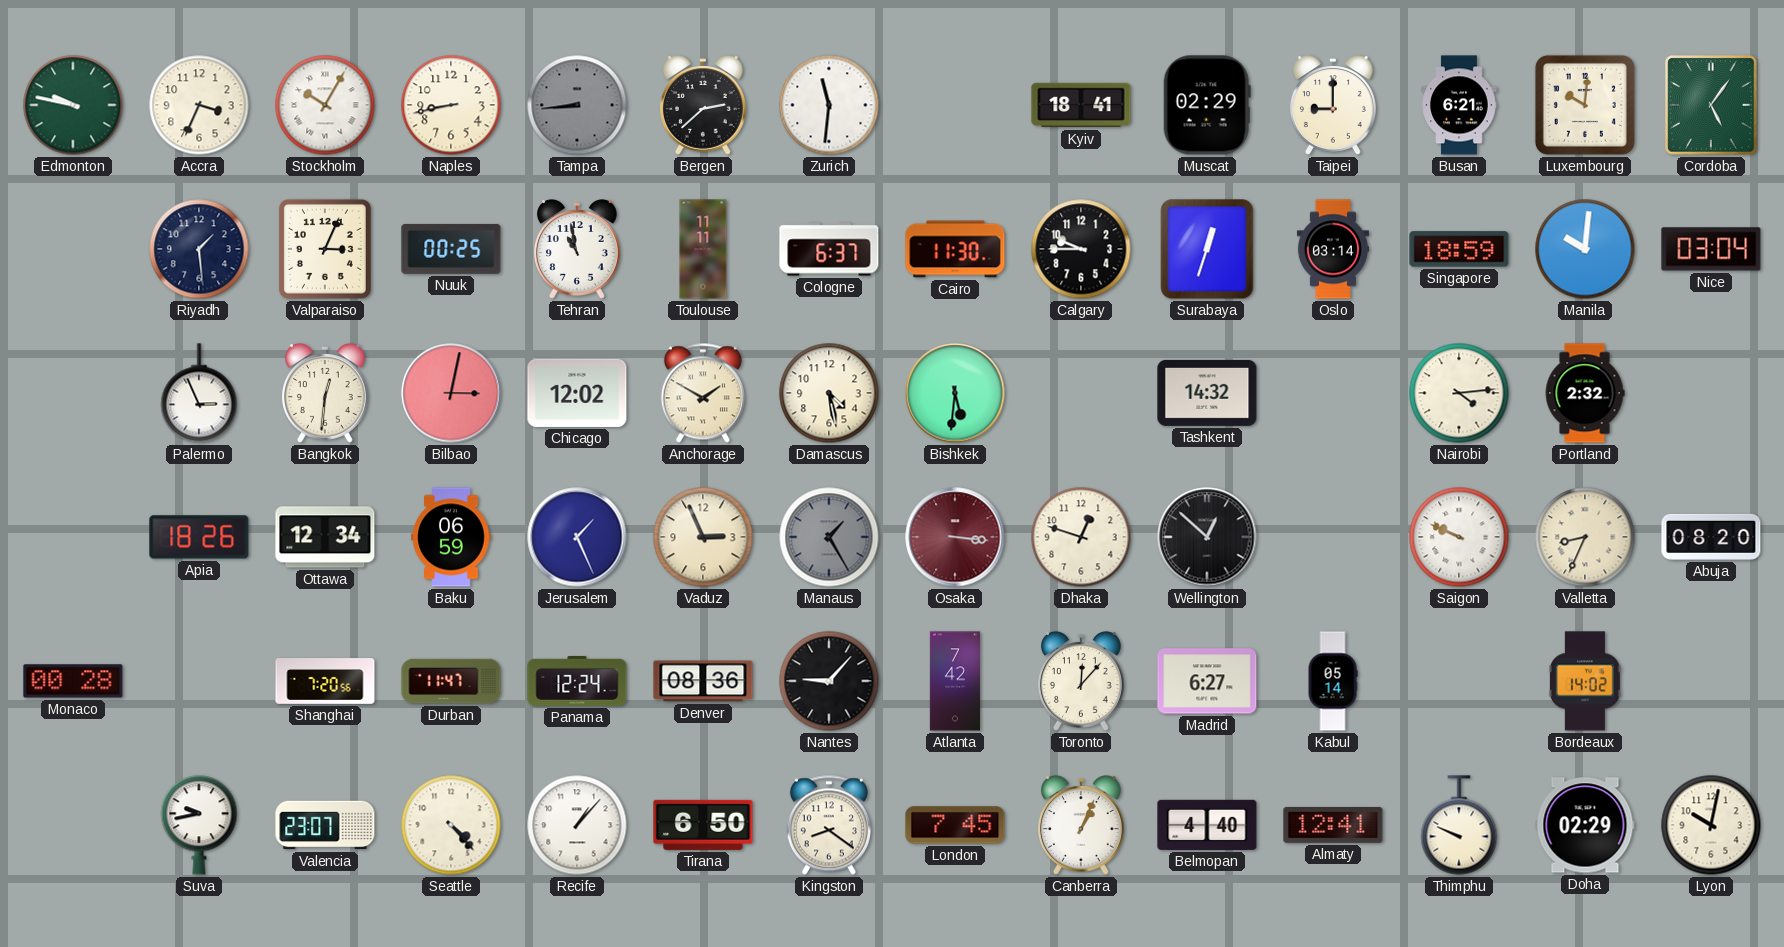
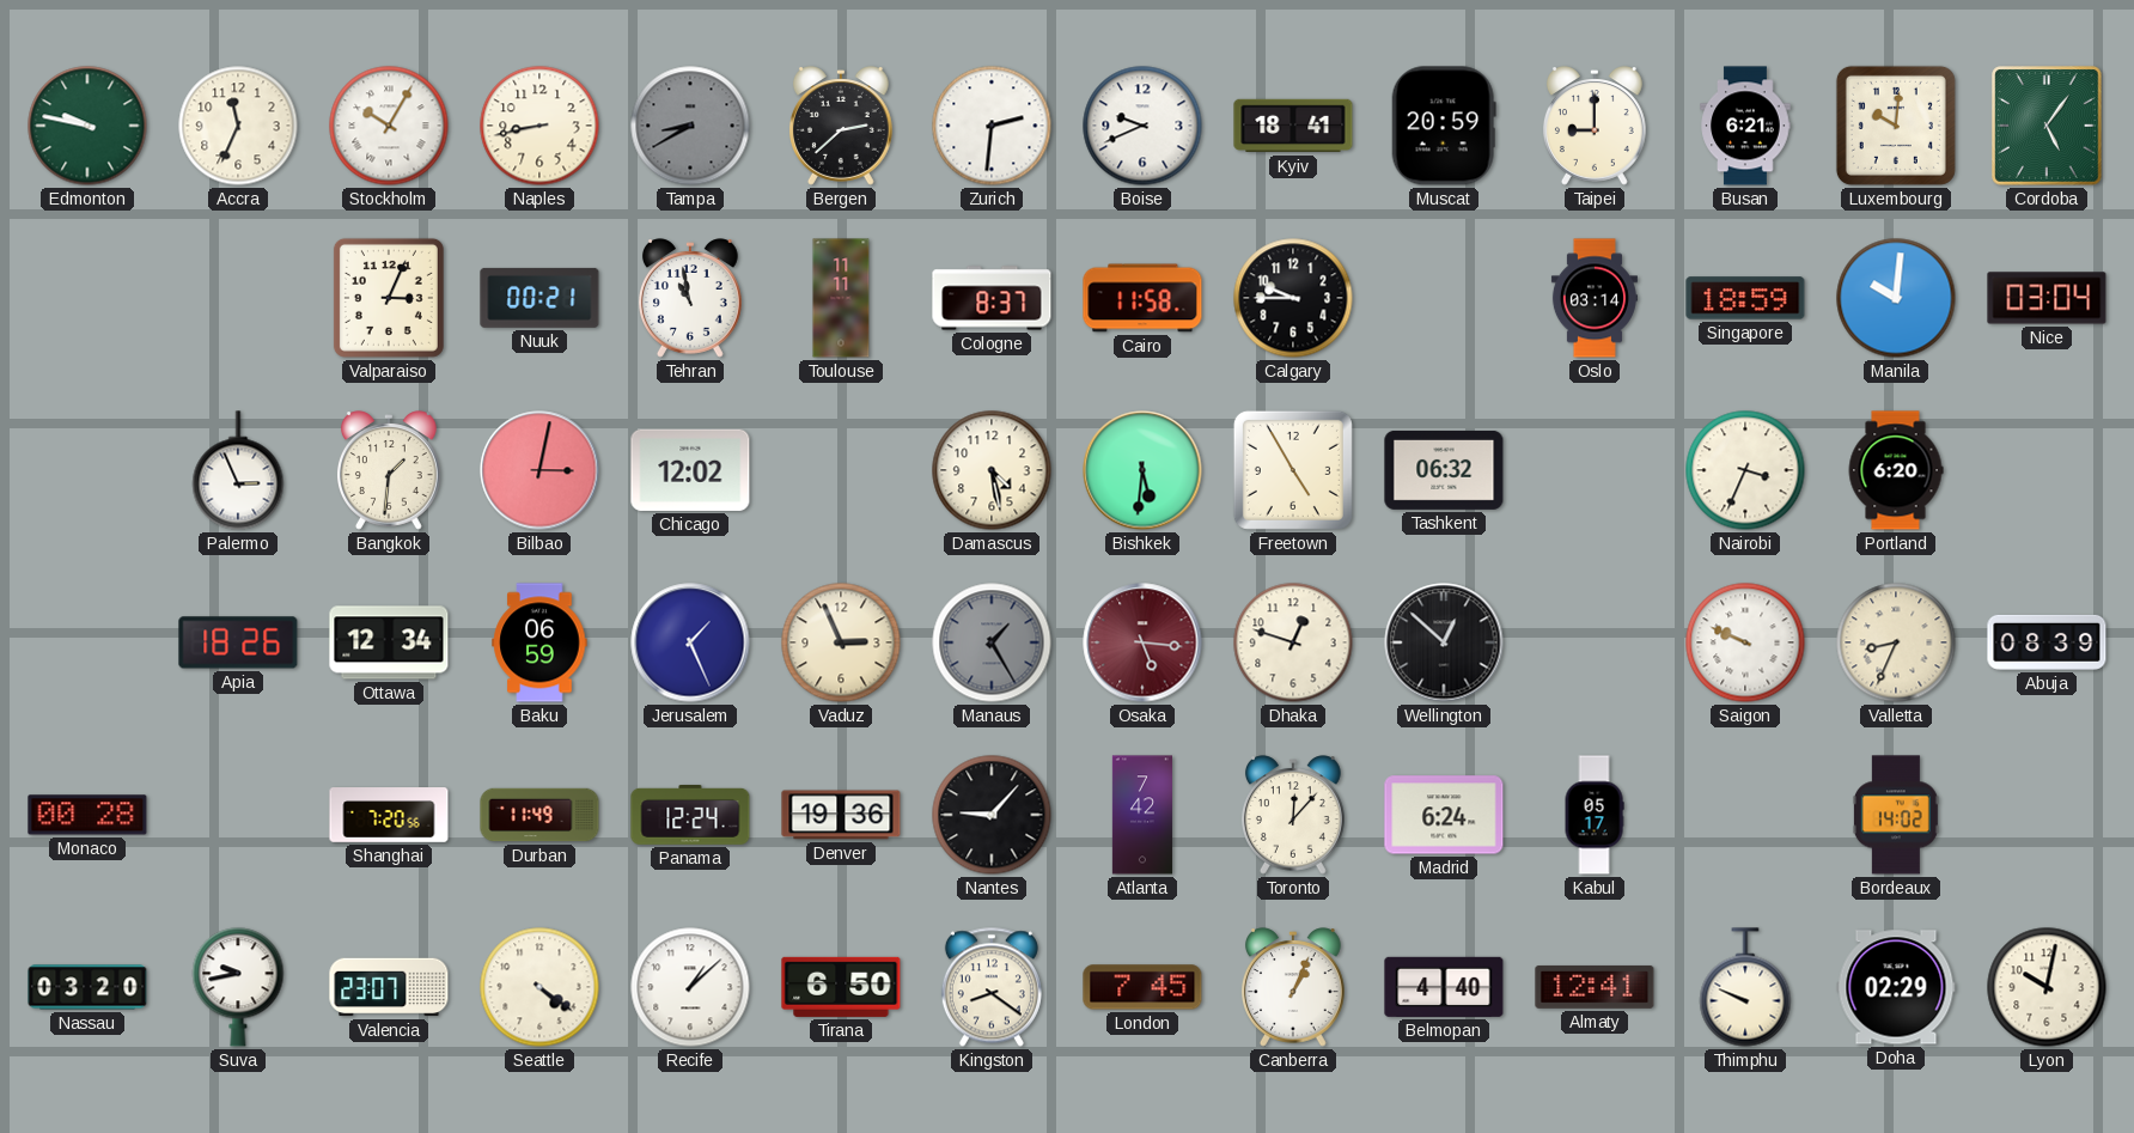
Accra: 3:34 -> 11:34 (238, 126)
Tampa: 8:44 -> 8:40 (690, 126)
Zurich: 11:31 -> 2:31 (992, 126)
Boise: none -> 9:41 (1142, 126)
Muscat: 02:29 -> 20:59 (1444, 126)
Riyadh: 1:29 -> none (199, 249)
Nuuk: 00:25 -> 00:21 (539, 298)
Cologne: 6:37 -> 8:37 (992, 298)
Cairo: 11:30 -> 11:58 (1142, 298)
Surabaya: 12:33 -> none (1207, 249)
Bangkok: 12:31 -> 1:31 (389, 470)
Anchorage: 1:50 -> none (703, 393)
Freetown: none -> 4:55 (1293, 470)
Tashkent: 14:32 -> 06:32 (1444, 470)
Nairobi: 4:14 -> 3:34 (1745, 470)
Portland: 2:32 -> 6:20 (1896, 470)
Osaka: 3:16 -> 5:16 (1142, 642)
Abuja: 08:20 -> 08:39 (2047, 642)
Durban: 11:47 -> 11:49 (539, 815)
Denver: 08:36 -> 19:36 (841, 815)
Madrid: 6:27 -> 6:24 (1444, 815)
Kabul: 05:14 -> 05:17 (1595, 815)
Nassau: none -> 03:20 (87, 987)
Seattle: 4:23 -> 4:21 (539, 987)
Recife: 1:07 -> 1:08 (690, 987)
